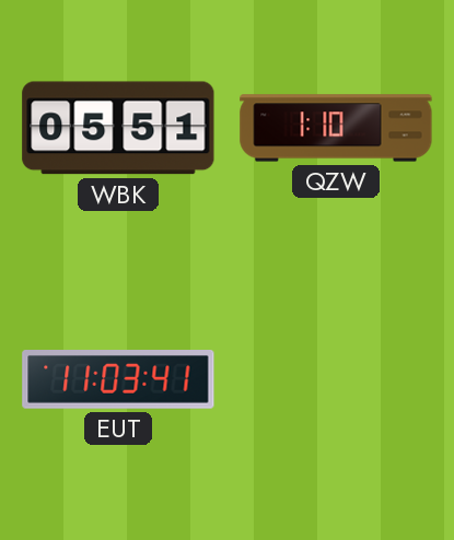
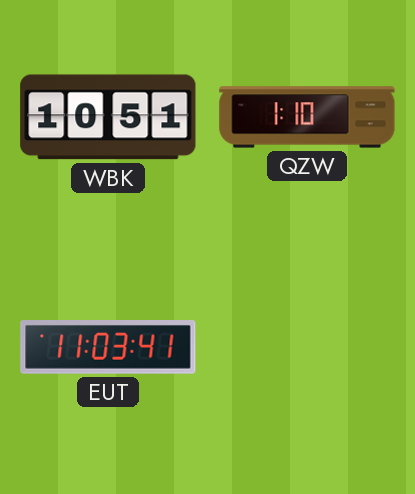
WBK: 05:51 -> 10:51 (108, 117)
